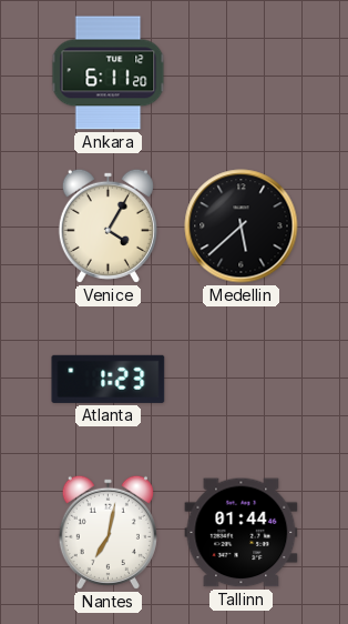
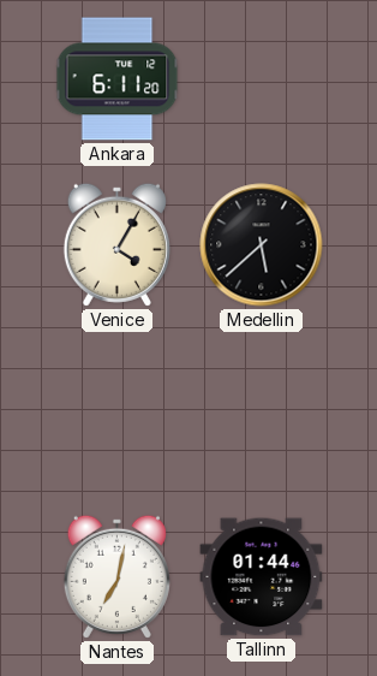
Atlanta: 1:23 -> none (109, 379)
